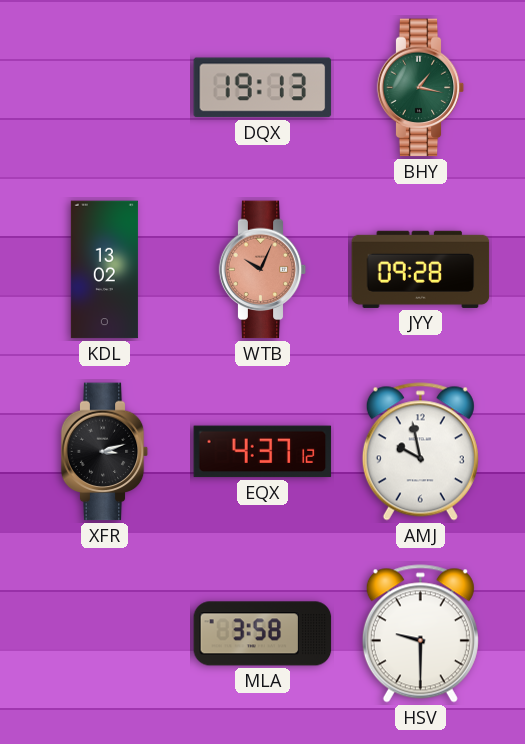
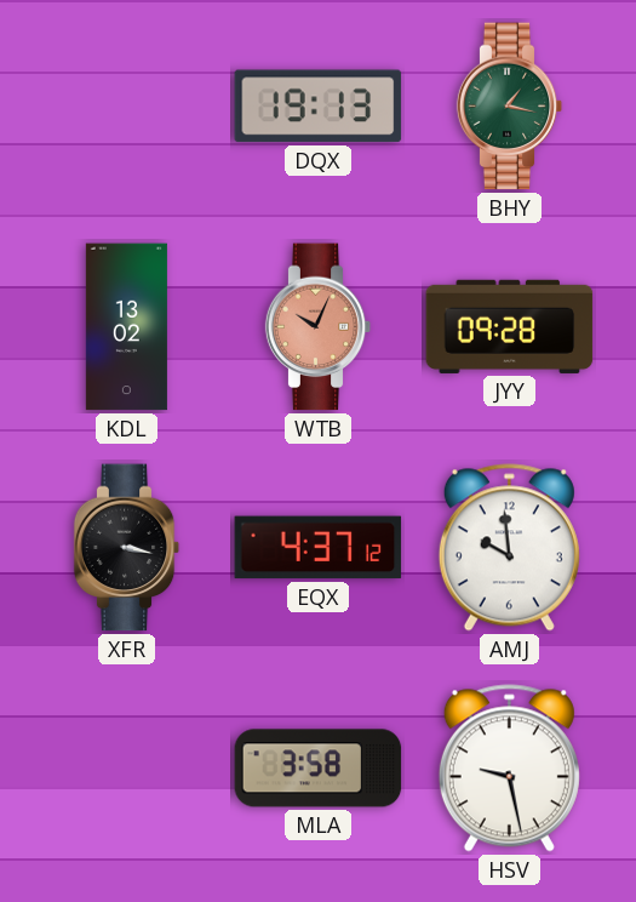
XFR: 3:12 -> 3:17 (127, 548)
AMJ: 9:58 -> 9:59 (509, 548)
HSV: 9:30 -> 9:28 (509, 769)
